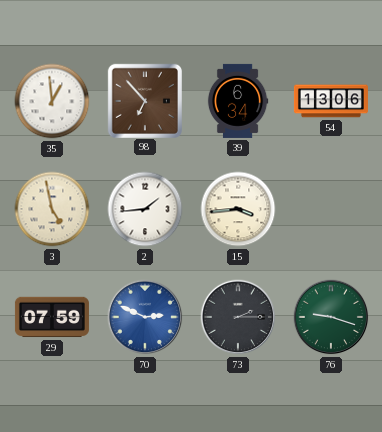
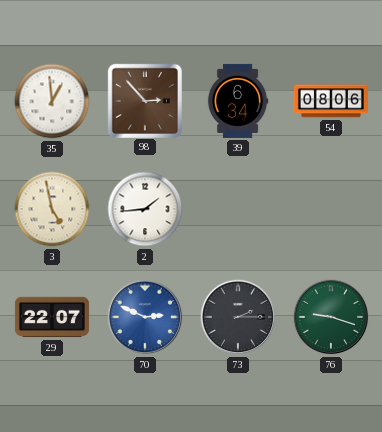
98: 6:53 -> 2:53 (144, 100)
54: 13:06 -> 08:06 (331, 101)
15: 3:44 -> none (238, 209)
29: 07:59 -> 22:07 (52, 317)
